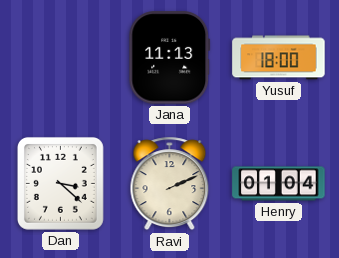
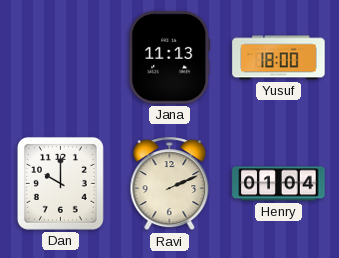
Dan: 3:22 -> 10:00 (60, 183)
